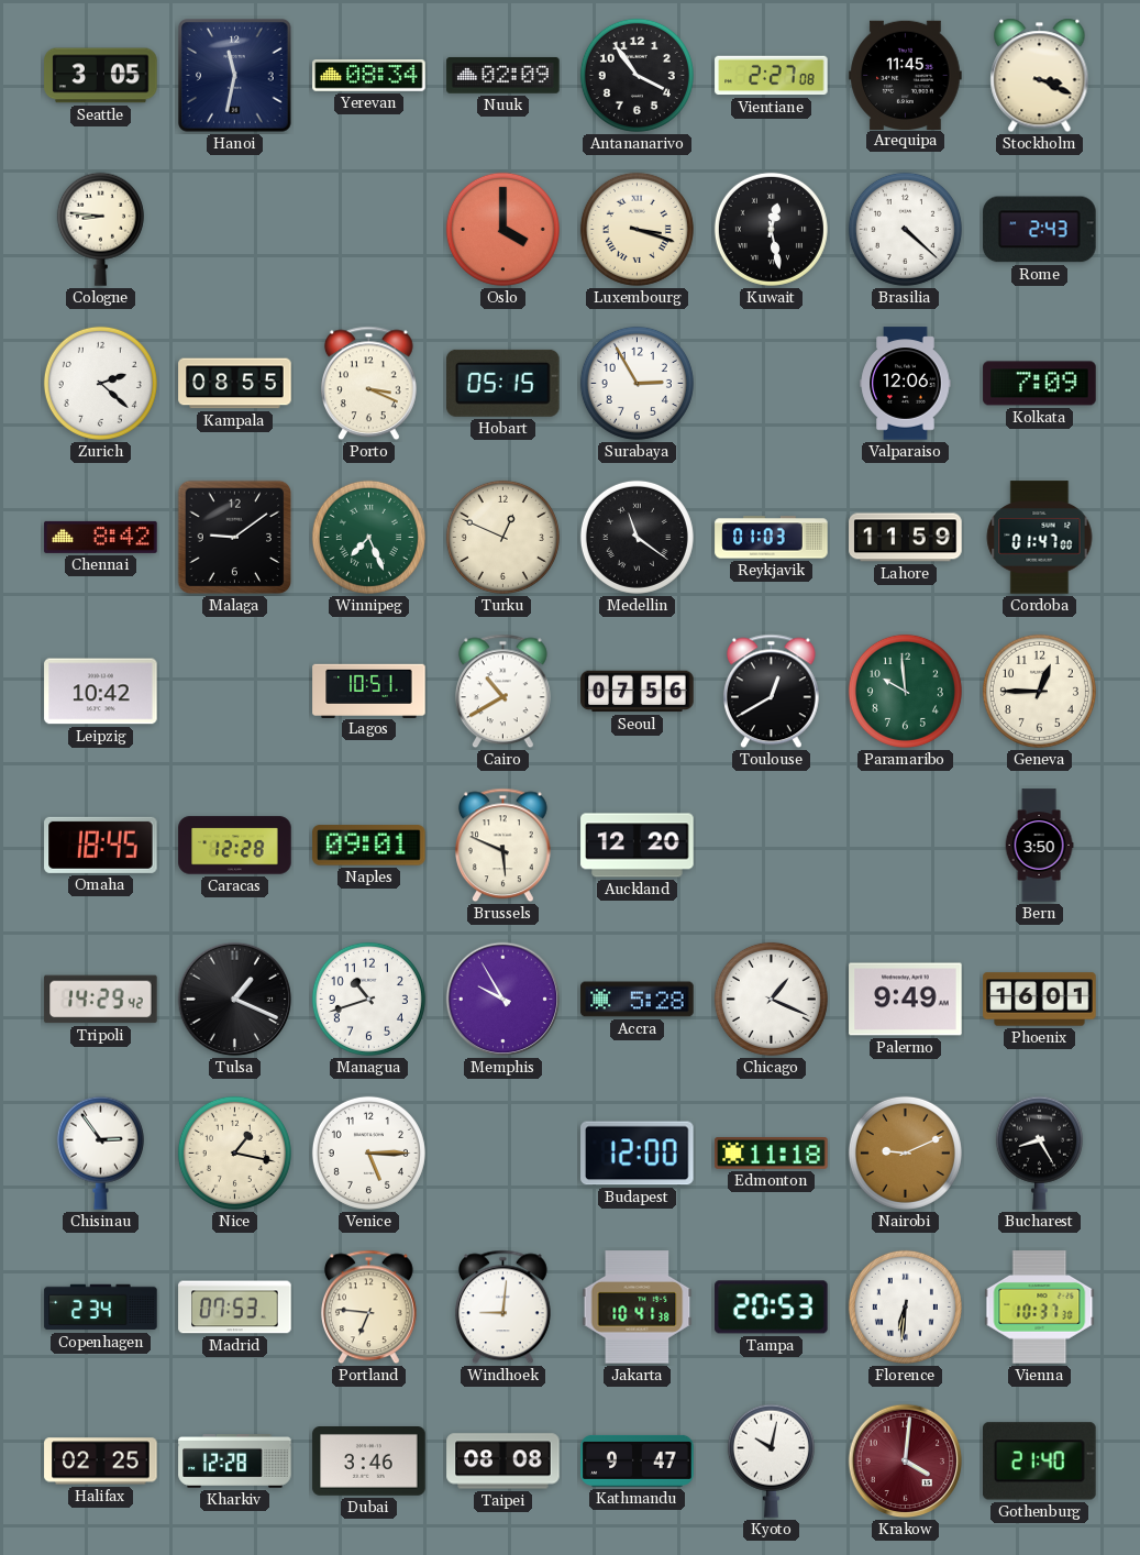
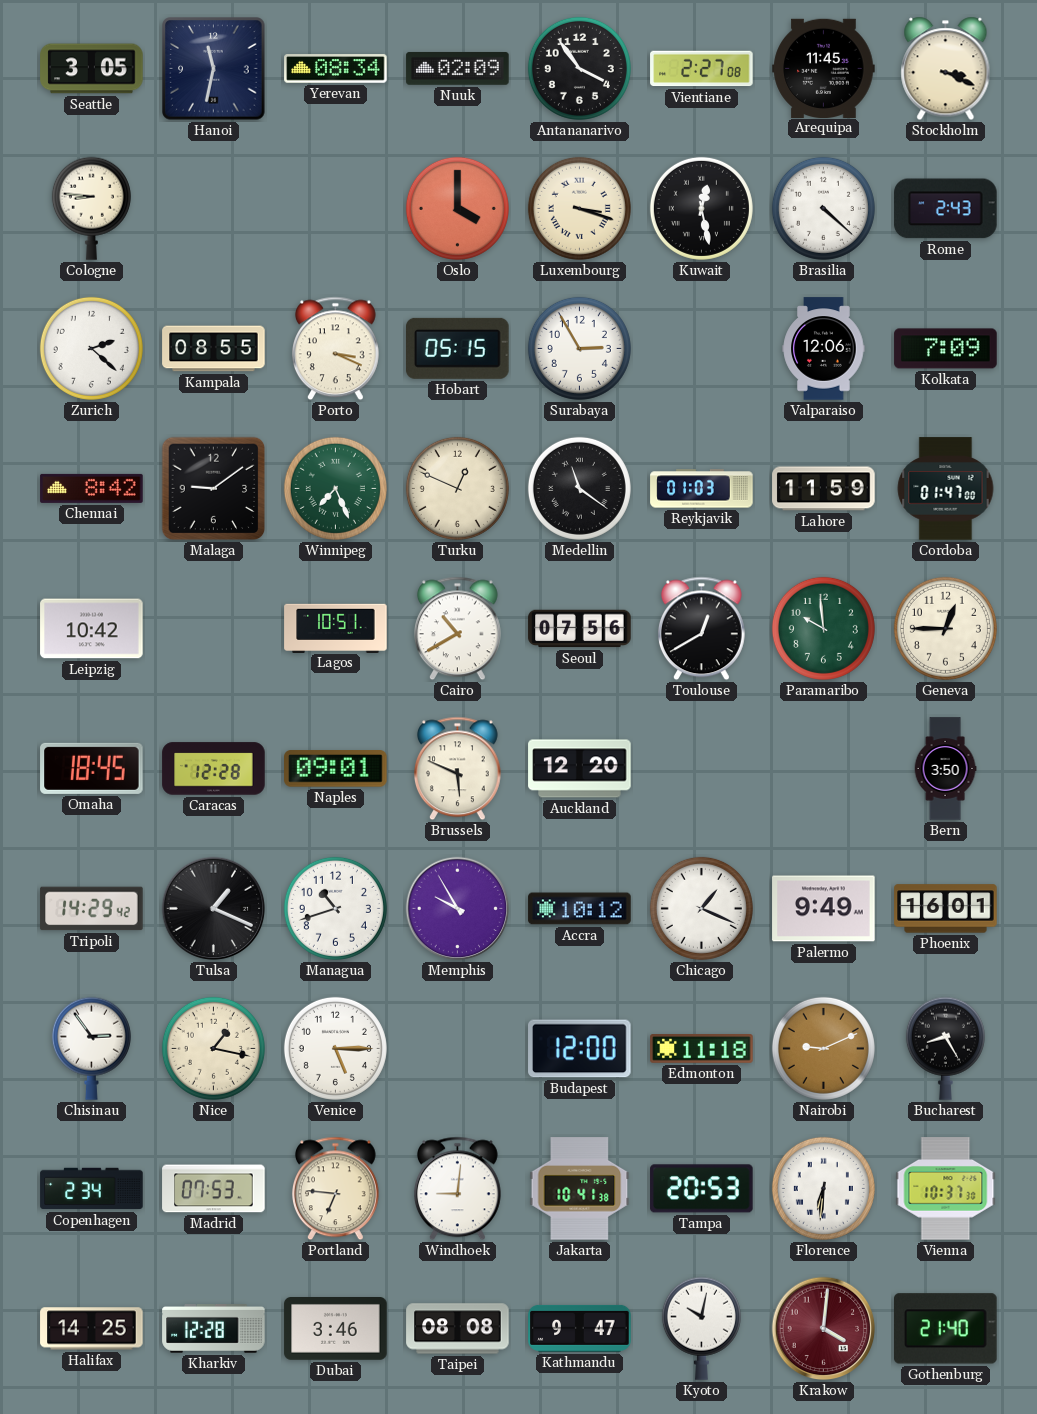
Accra: 5:28 -> 10:12 (580, 909)
Halifax: 02:25 -> 14:25 (92, 1329)
